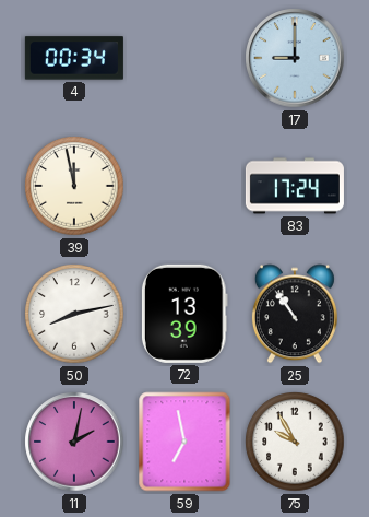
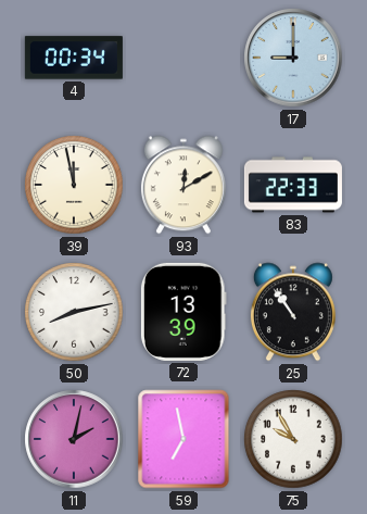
93: none -> 12:10 (184, 185)
83: 17:24 -> 22:33 (293, 185)
